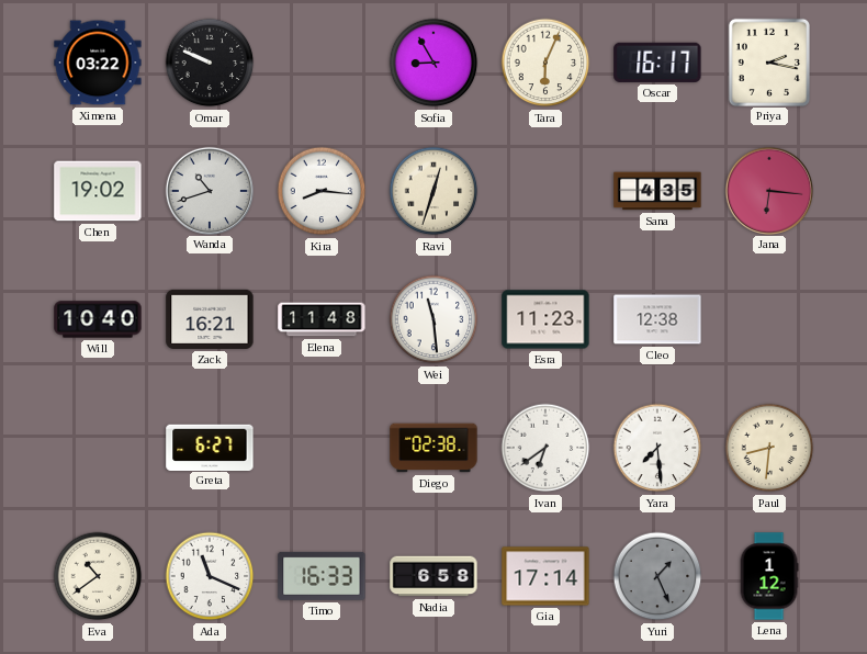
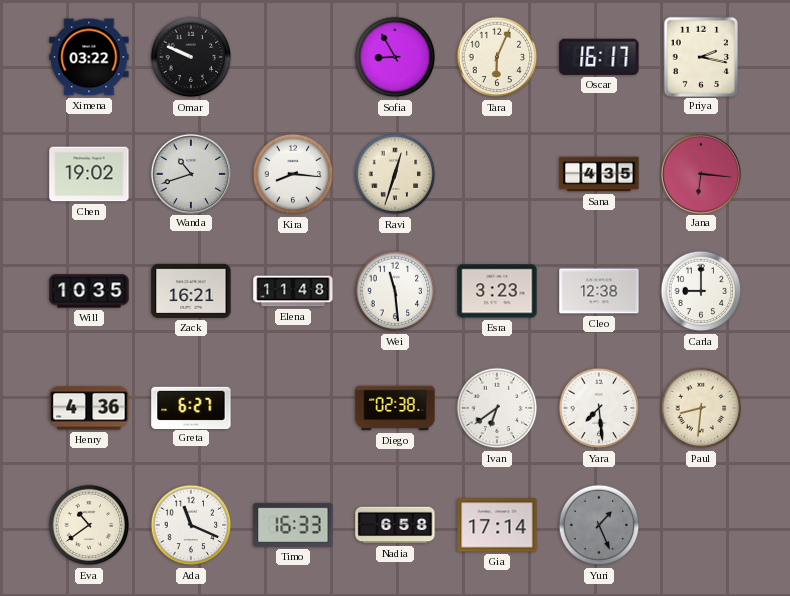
Will: 10:40 -> 10:35 (89, 291)
Esra: 11:23 -> 3:23 (497, 291)
Carla: none -> 9:00 (701, 291)
Henry: none -> 4:36 (89, 408)
Lena: 1:12 -> none (769, 576)
